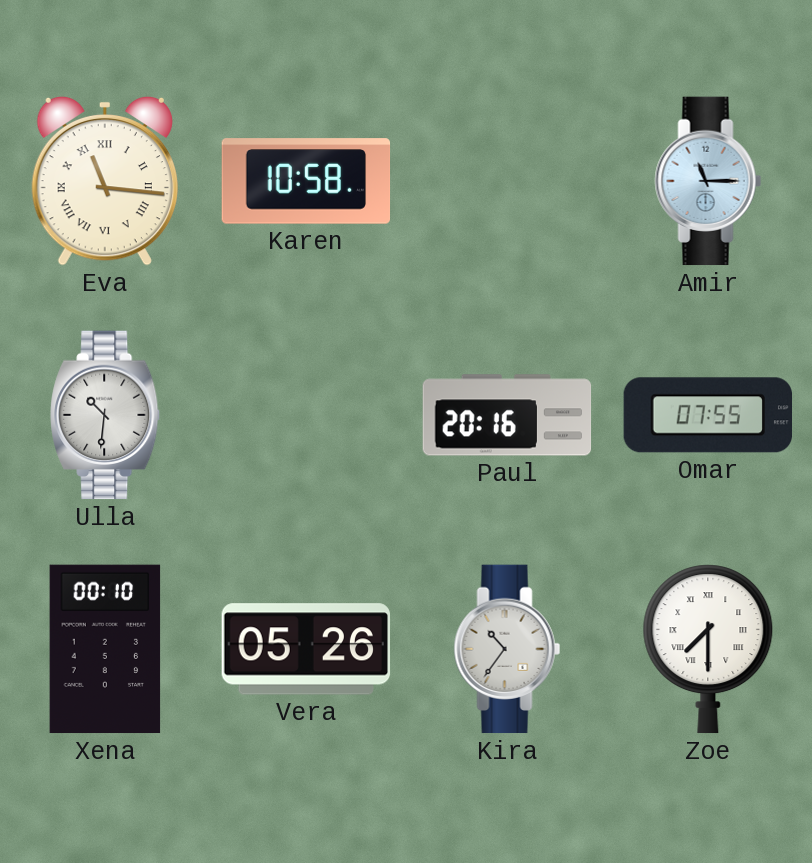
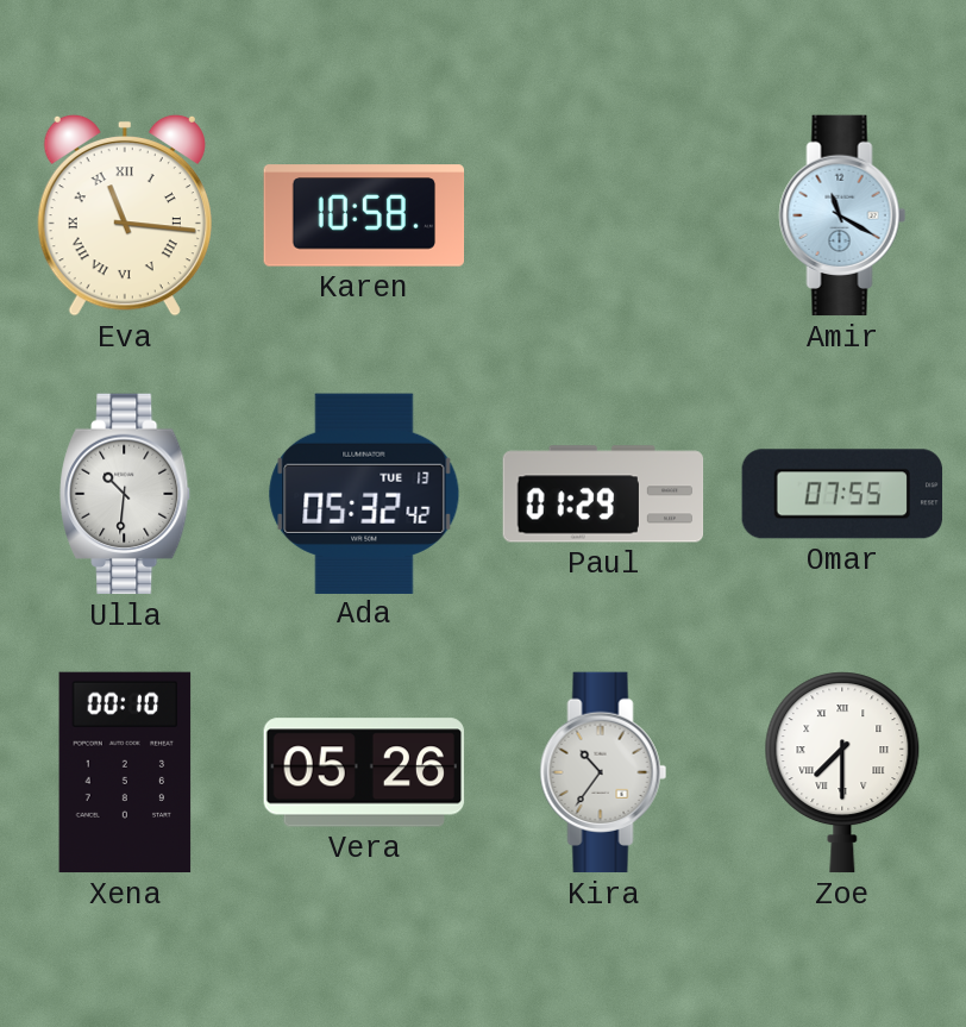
Amir: 11:15 -> 11:20 (842, 215)
Ada: none -> 05:32 (364, 493)
Paul: 20:16 -> 01:29 (603, 494)
